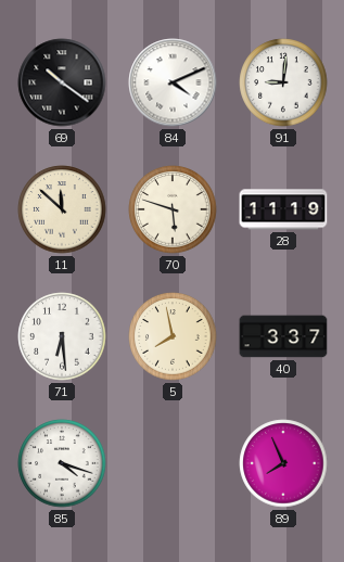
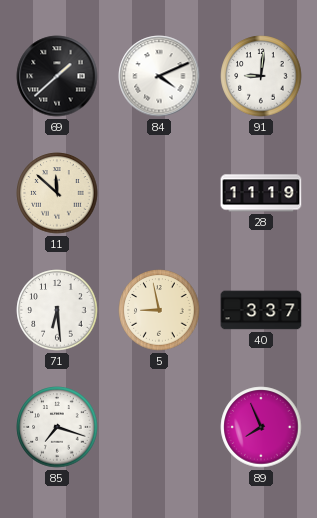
69: 10:21 -> 1:38 (57, 76)
70: 5:48 -> none (173, 209)
5: 7:58 -> 8:58 (159, 310)
85: 4:18 -> 7:18 (57, 427)
